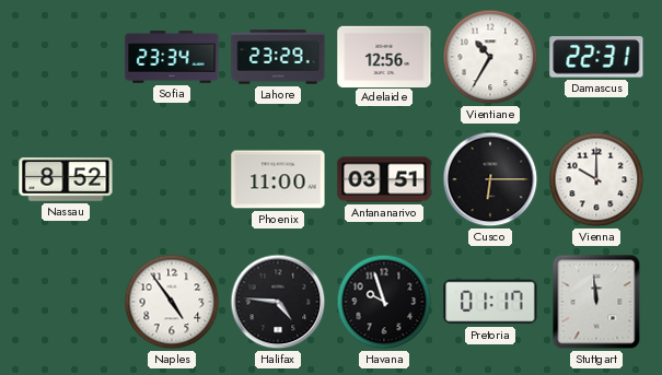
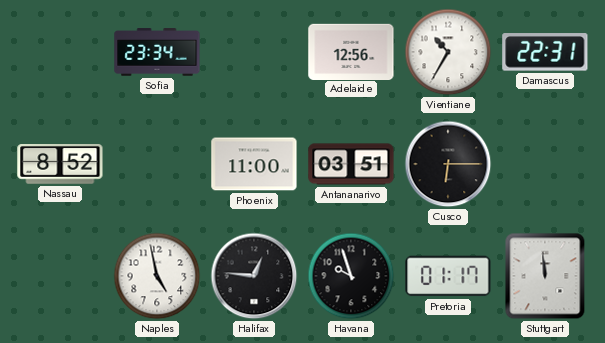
Lahore: 23:29 -> none (278, 57)
Vienna: 10:00 -> none (596, 179)
Naples: 4:54 -> 4:58 (157, 276)
Halifax: 4:46 -> 12:46 (254, 276)
